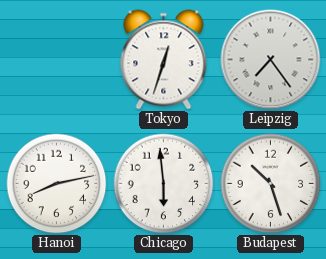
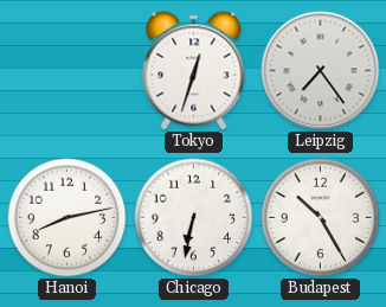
Chicago: 5:59 -> 6:32 (194, 218)
Budapest: 10:27 -> 10:25 (321, 218)
